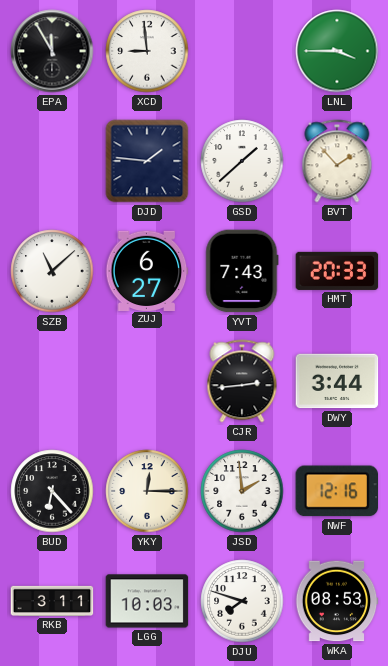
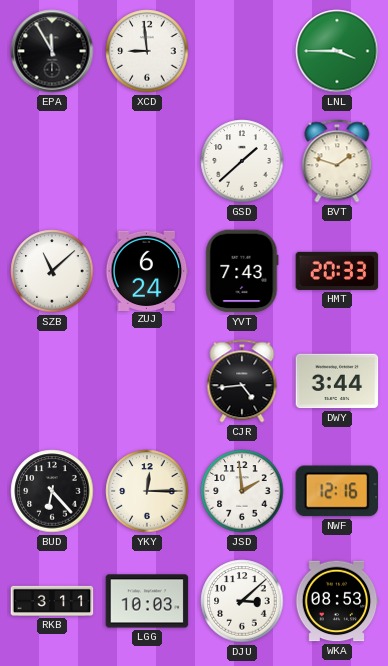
DJD: 1:46 -> none (147, 161)
BVT: 1:53 -> 1:48 (337, 161)
ZUJ: 6:27 -> 6:24 (147, 270)
CJR: 2:44 -> 4:44 (242, 381)
DJU: 7:48 -> 3:08 (242, 601)
